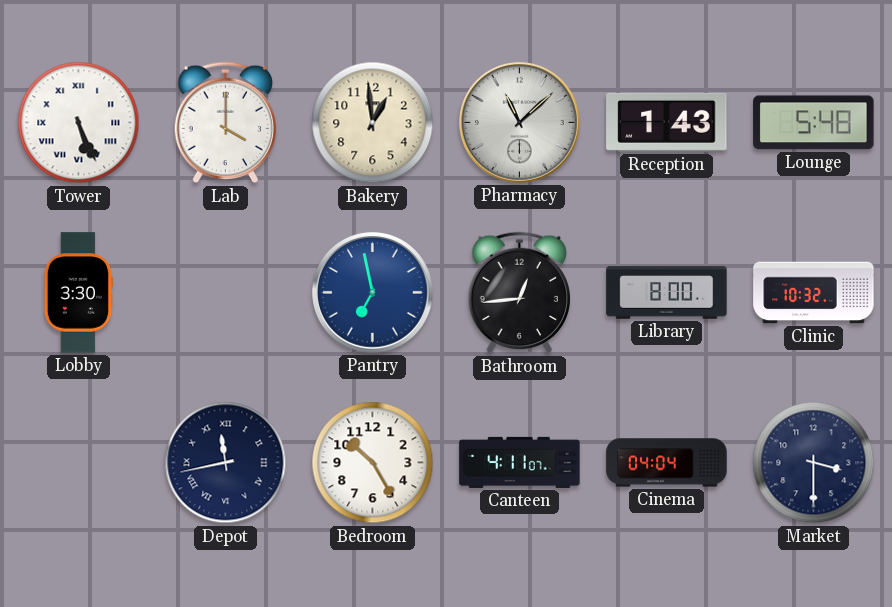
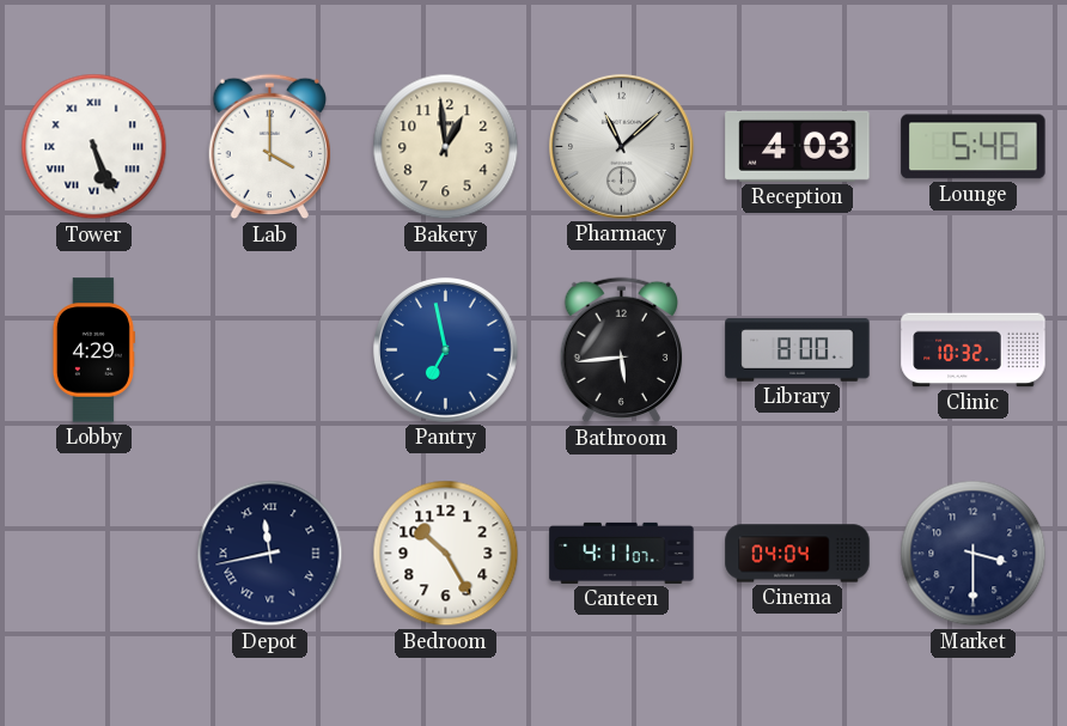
Reception: 1:43 -> 4:03 (798, 146)
Lobby: 3:30 -> 4:29 (93, 350)
Bathroom: 12:44 -> 5:44 (622, 350)
